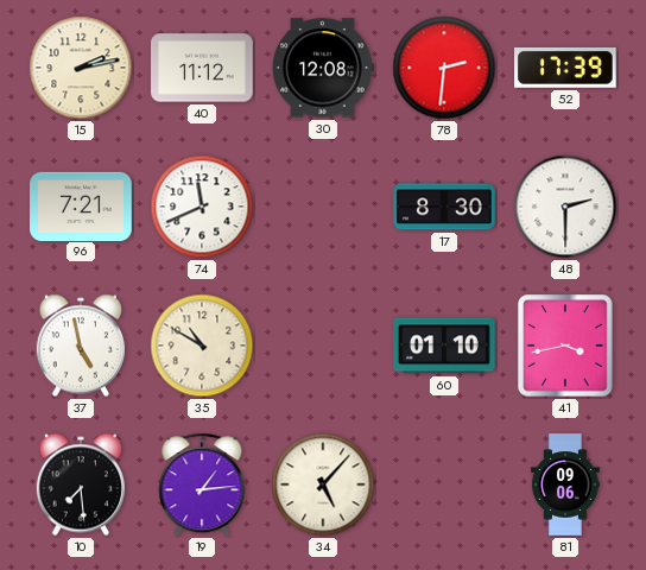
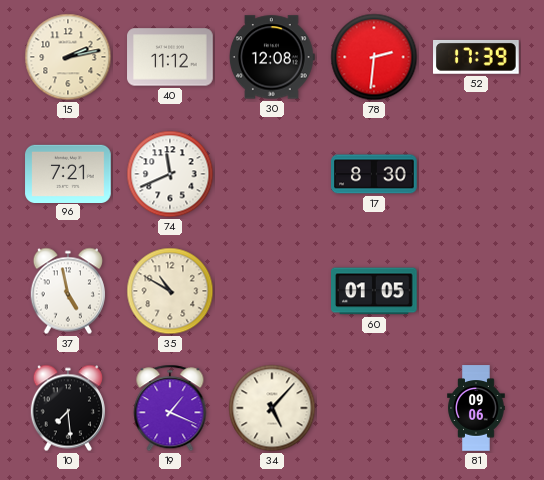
48: 2:30 -> none (565, 207)
60: 01:10 -> 01:05 (375, 291)
41: 3:43 -> none (565, 346)
19: 1:14 -> 1:19 (170, 408)
